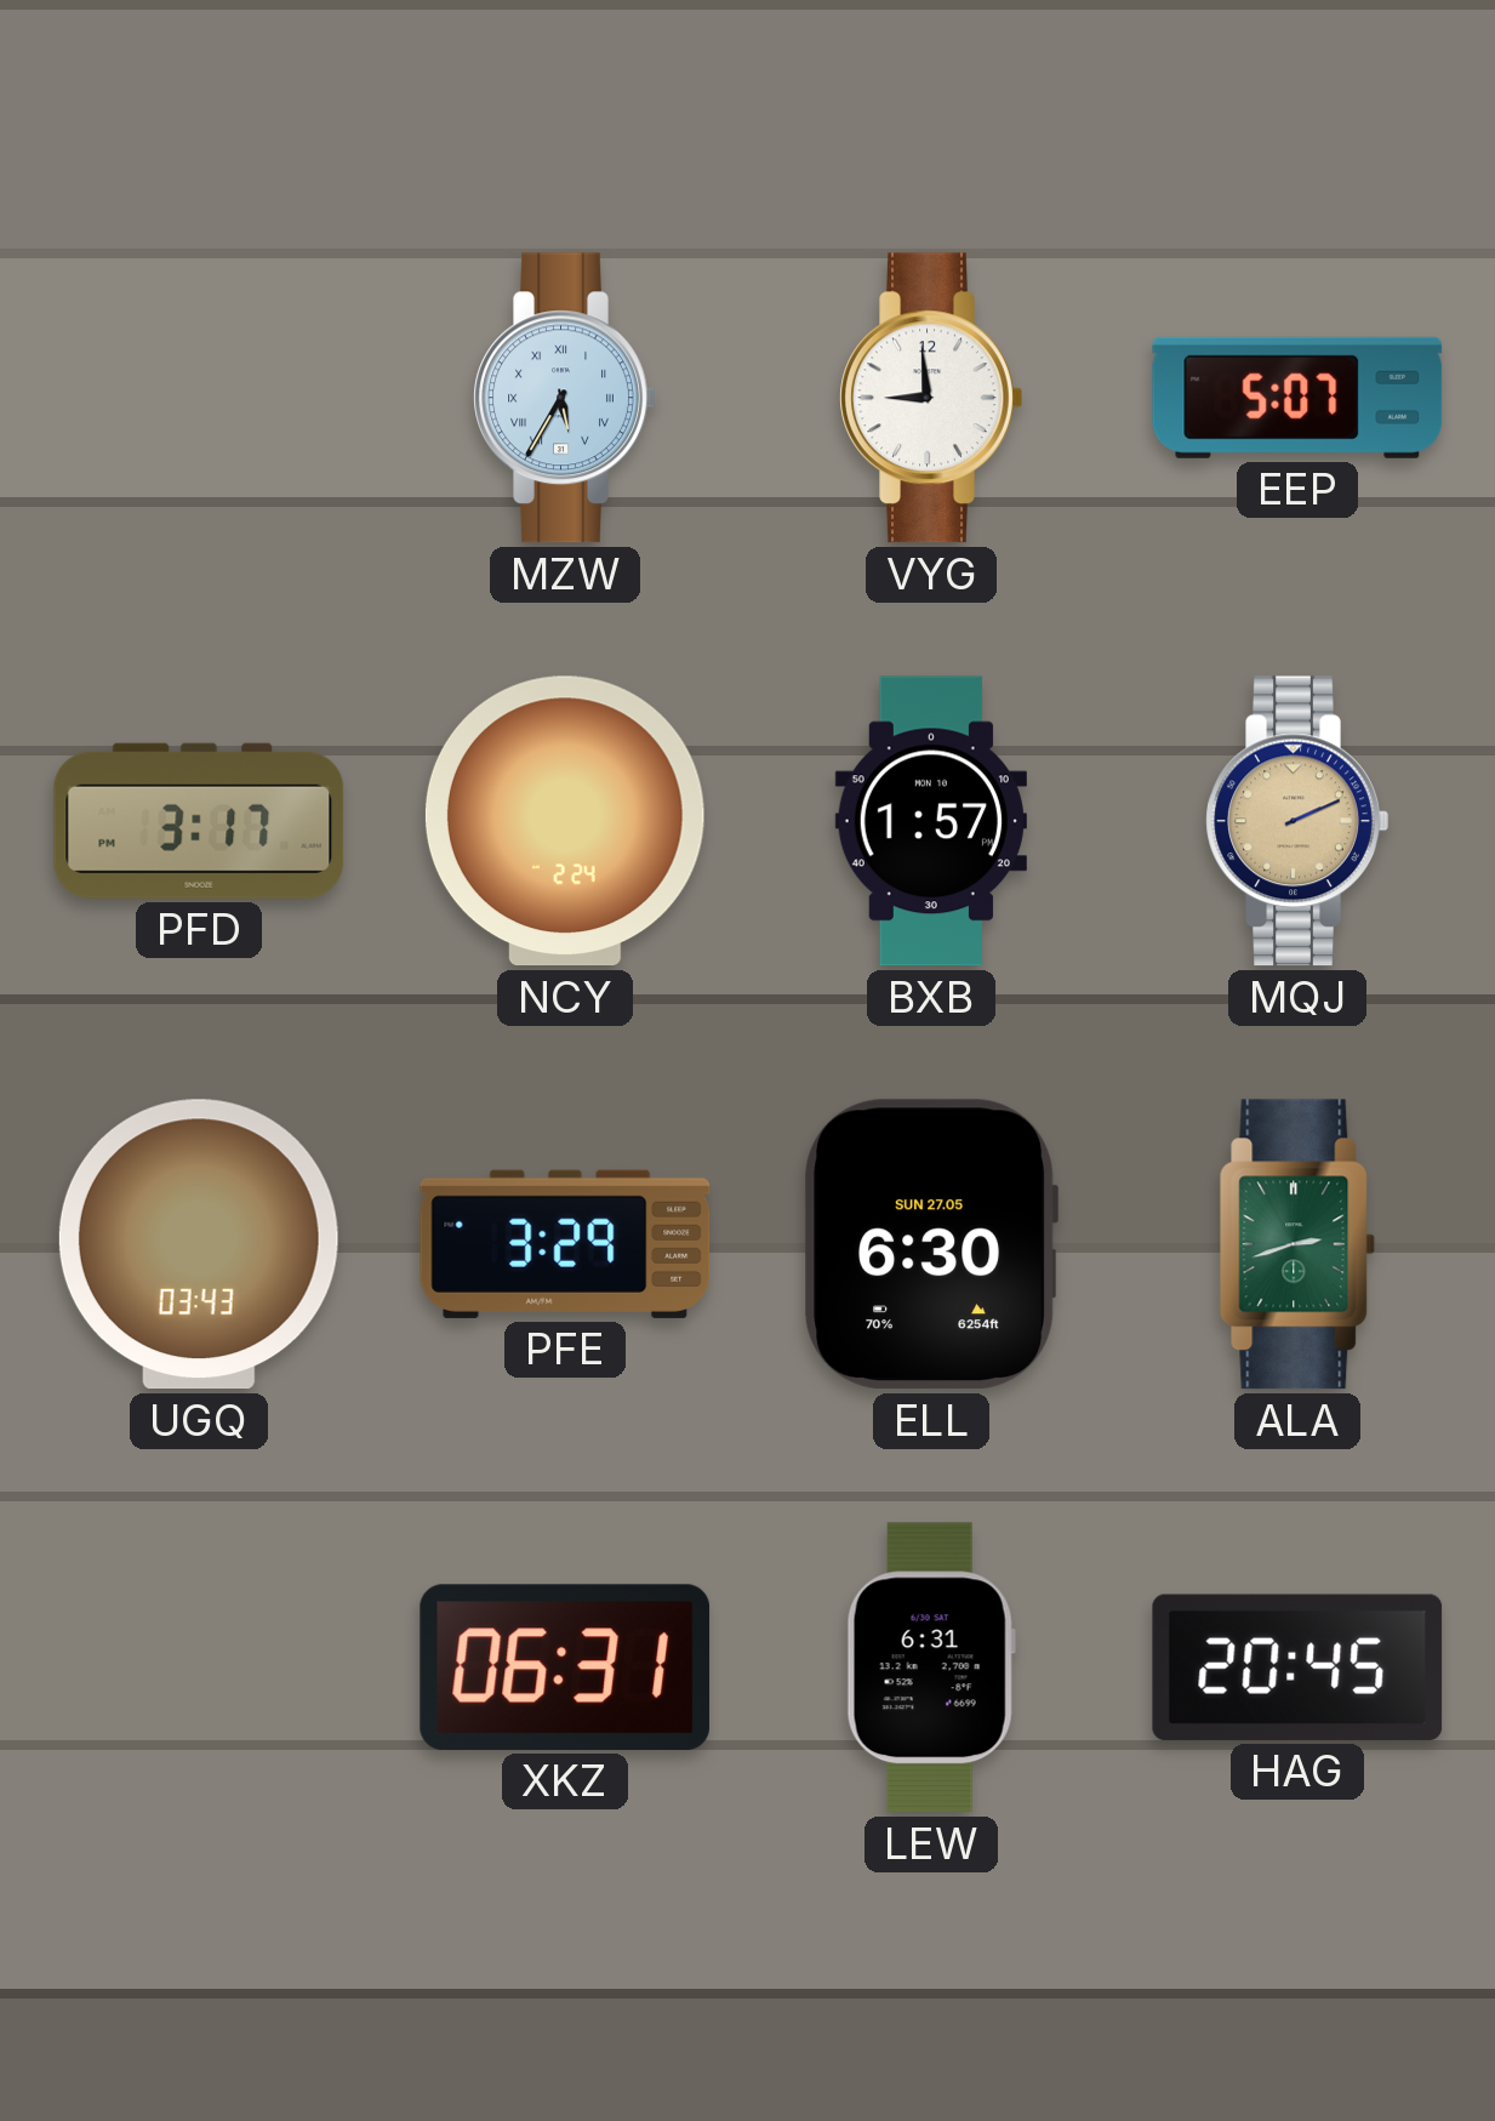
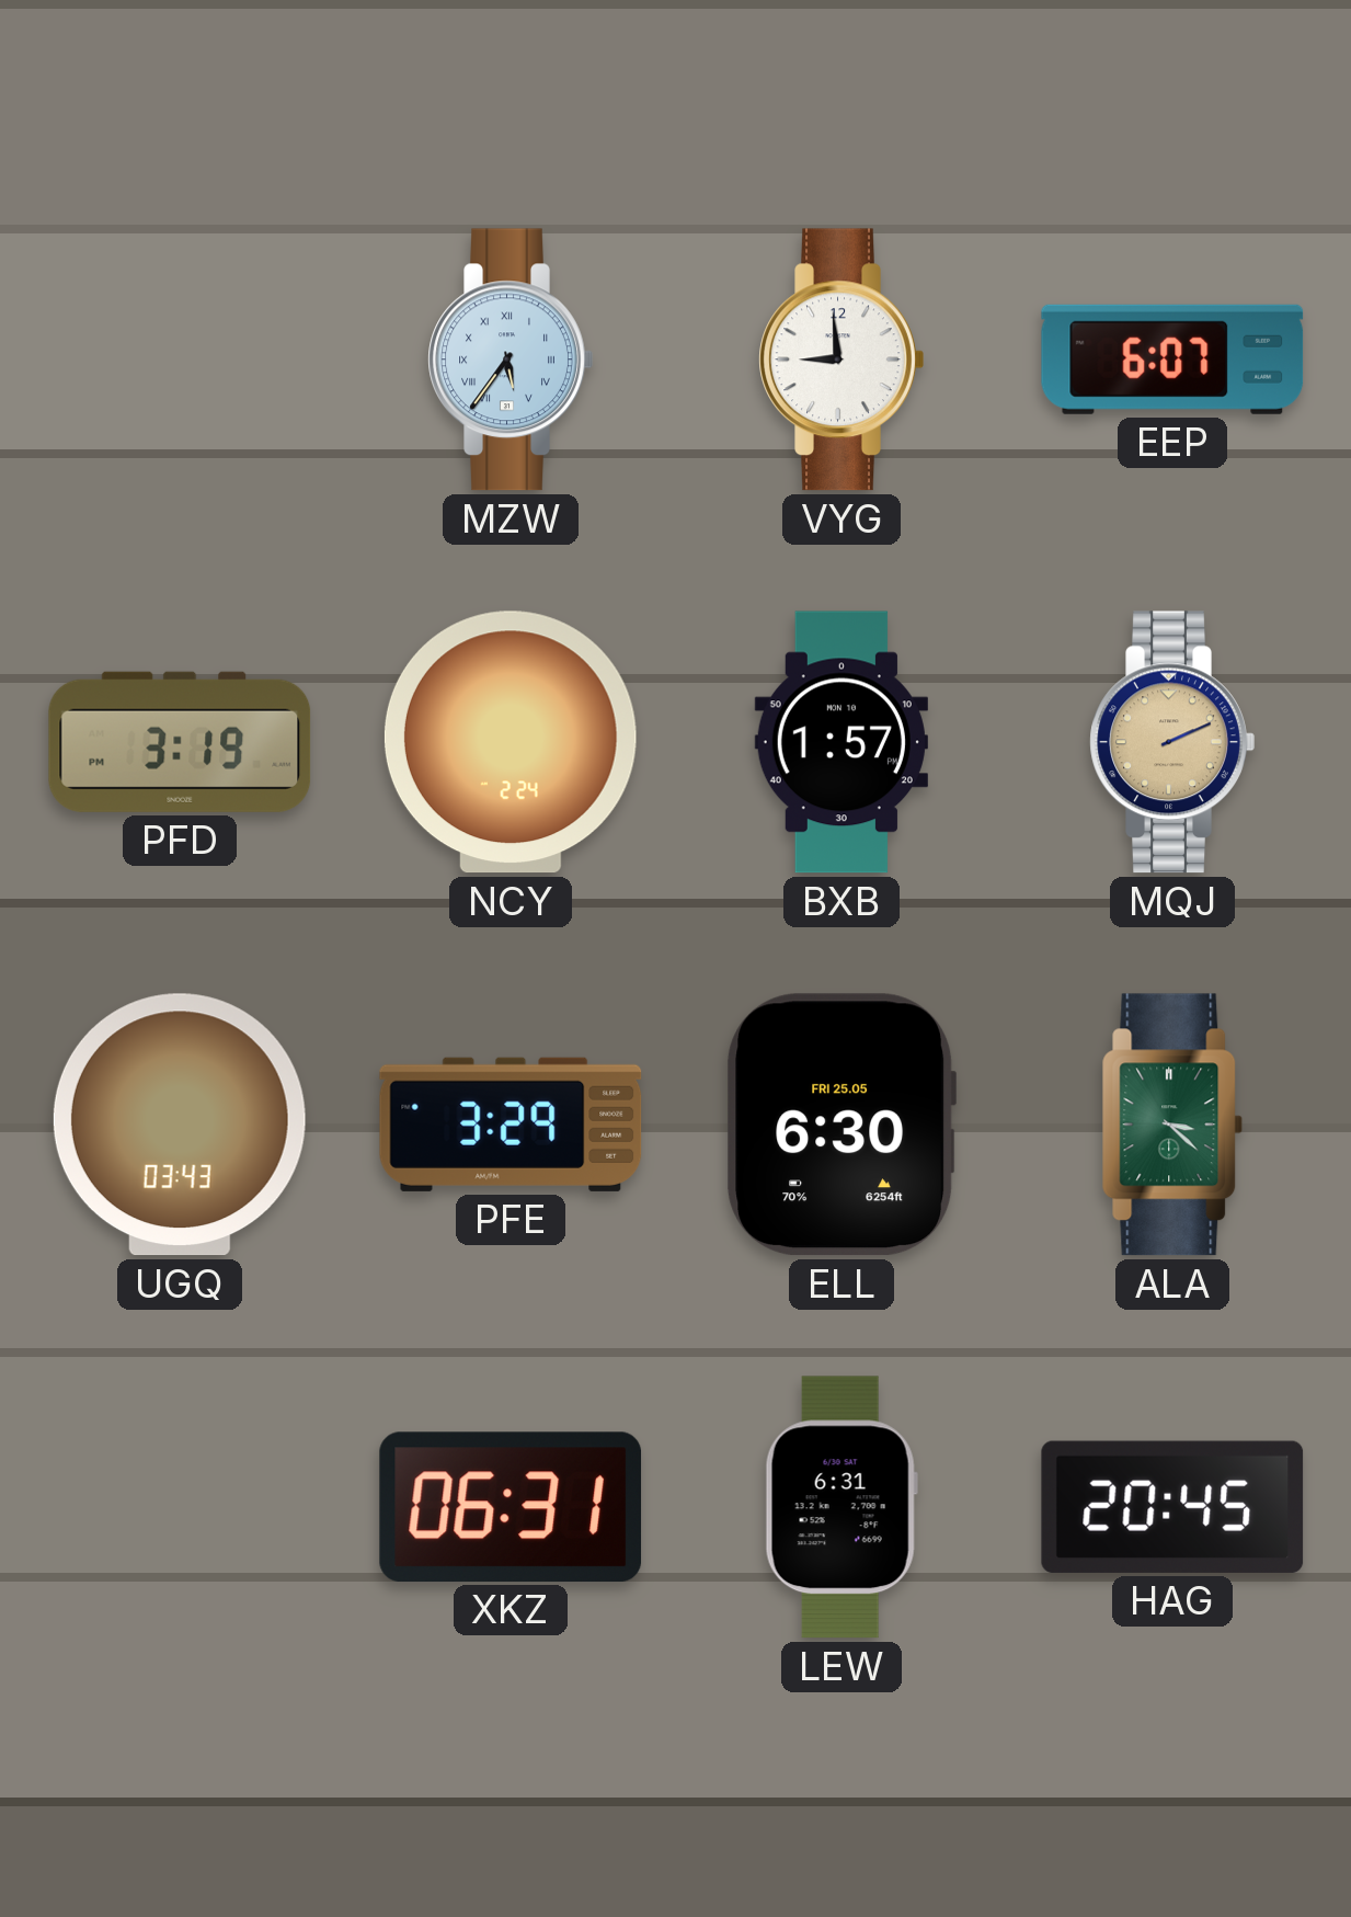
MZW: 5:35 -> 5:36 (511, 360)
EEP: 5:07 -> 6:07 (1172, 360)
PFD: 3:17 -> 3:19 (180, 742)
ELL date: SUN 27.05 -> FRI 25.05 (841, 1125)
ALA: 2:42 -> 3:22 (1172, 1125)
